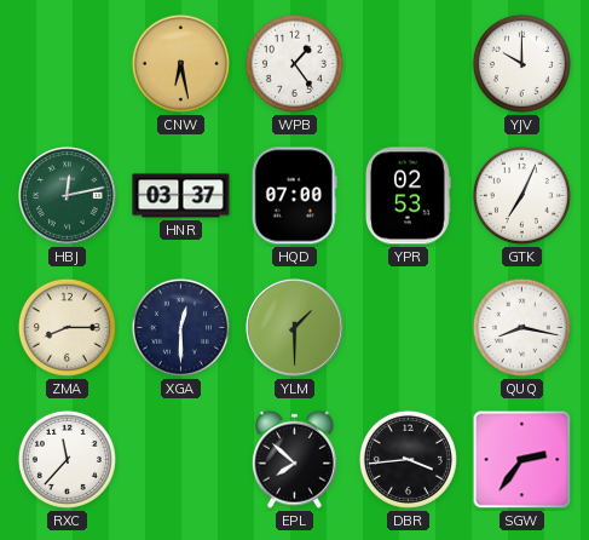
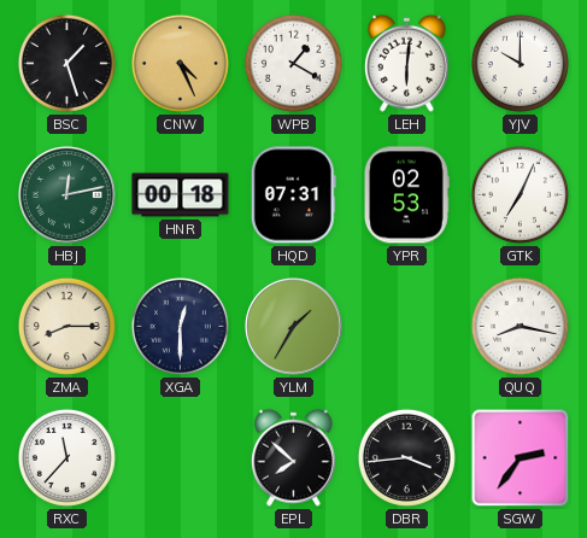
BSC: none -> 1:27 (66, 63)
CNW: 6:28 -> 4:26 (180, 63)
WPB: 1:24 -> 1:20 (293, 63)
LEH: none -> 6:01 (406, 63)
HNR: 03:37 -> 00:18 (181, 195)
HQD: 07:00 -> 07:31 (293, 195)
YLM: 1:30 -> 1:35 (294, 327)
